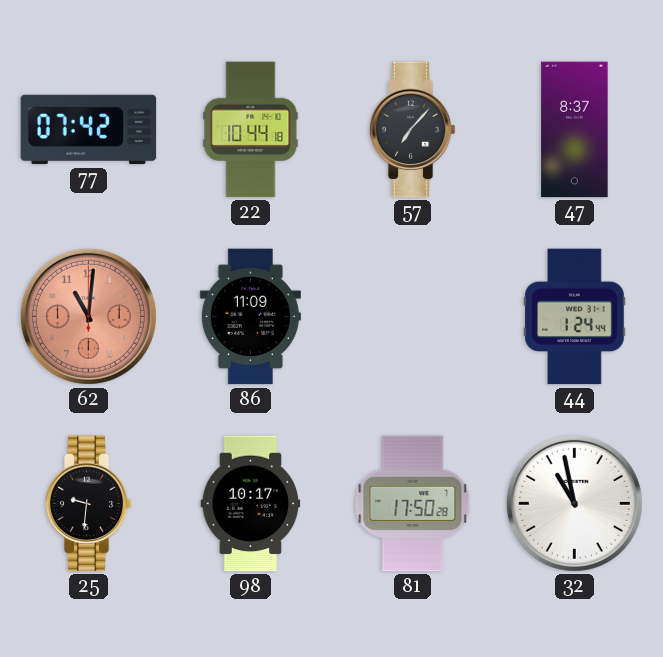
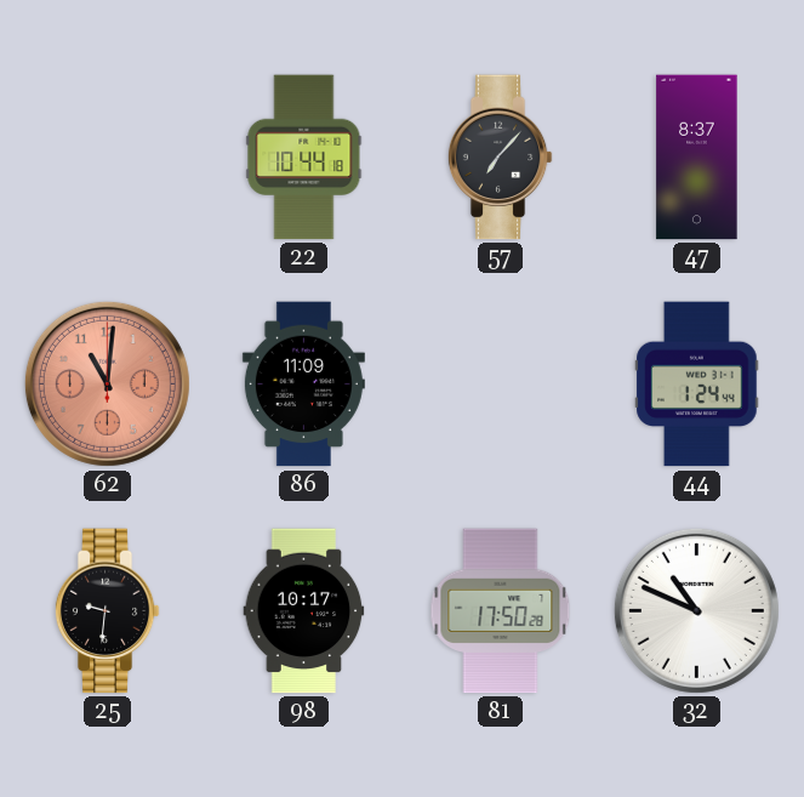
77: 07:42 -> none (89, 130)
32: 10:58 -> 10:49 (696, 610)
